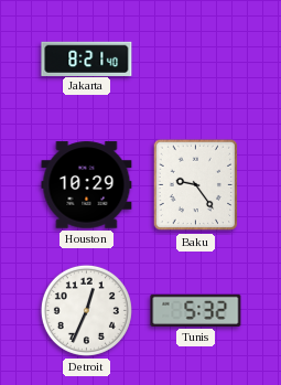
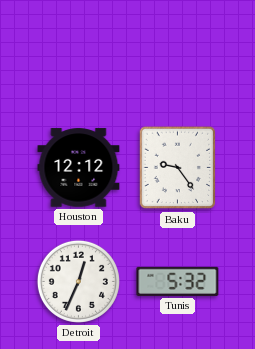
Jakarta: 8:21 -> none (87, 58)
Houston: 10:29 -> 12:12 (79, 168)
